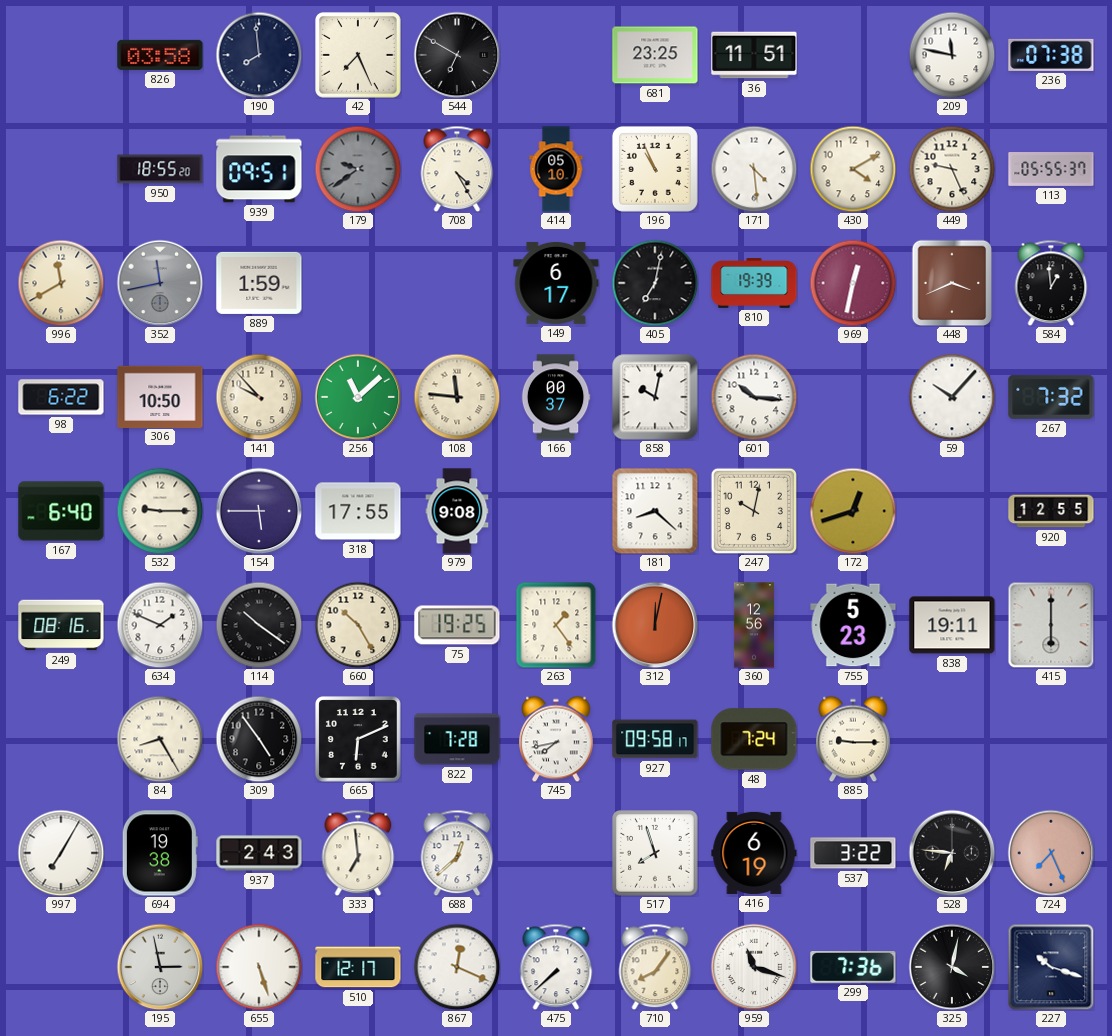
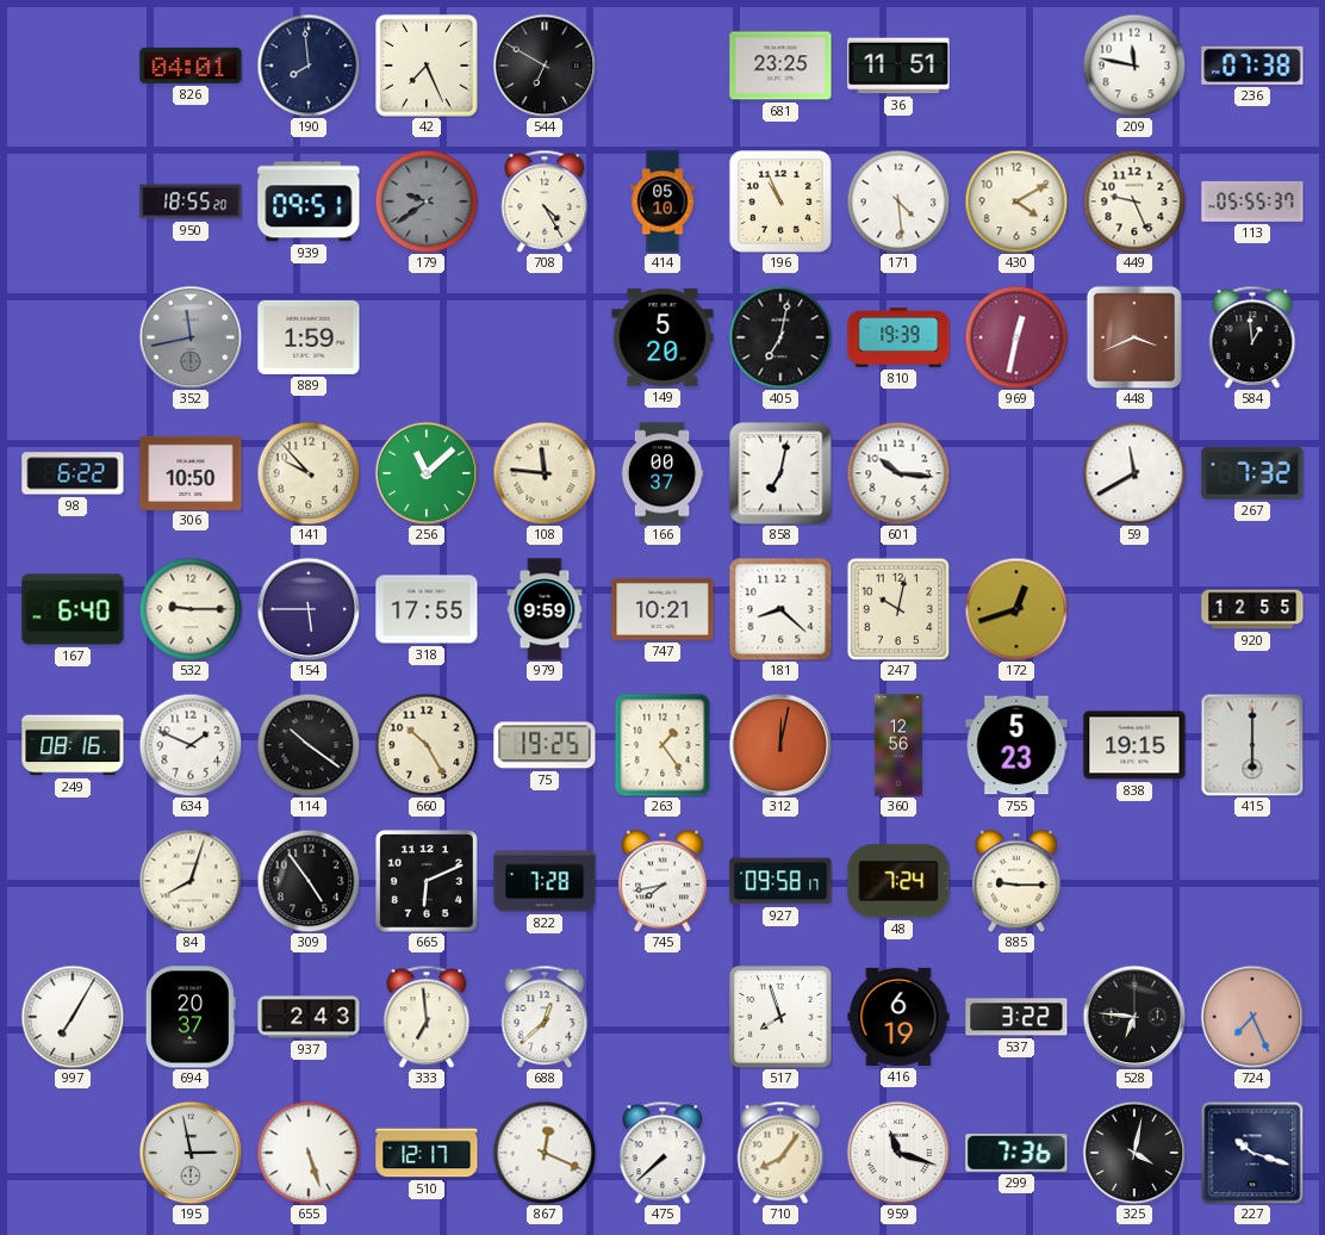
826: 03:58 -> 04:01 (191, 66)
996: 11:40 -> none (61, 283)
149: 6:17 -> 5:20 (662, 337)
858: 10:02 -> 7:02 (780, 473)
59: 10:07 -> 11:40 (1134, 473)
979: 9:08 -> 9:59 (545, 609)
747: none -> 10:21 (662, 610)
838: 19:11 -> 19:15 (1134, 745)
84: 8:25 -> 8:03 (191, 881)
694: 19:38 -> 20:37 (191, 1017)
